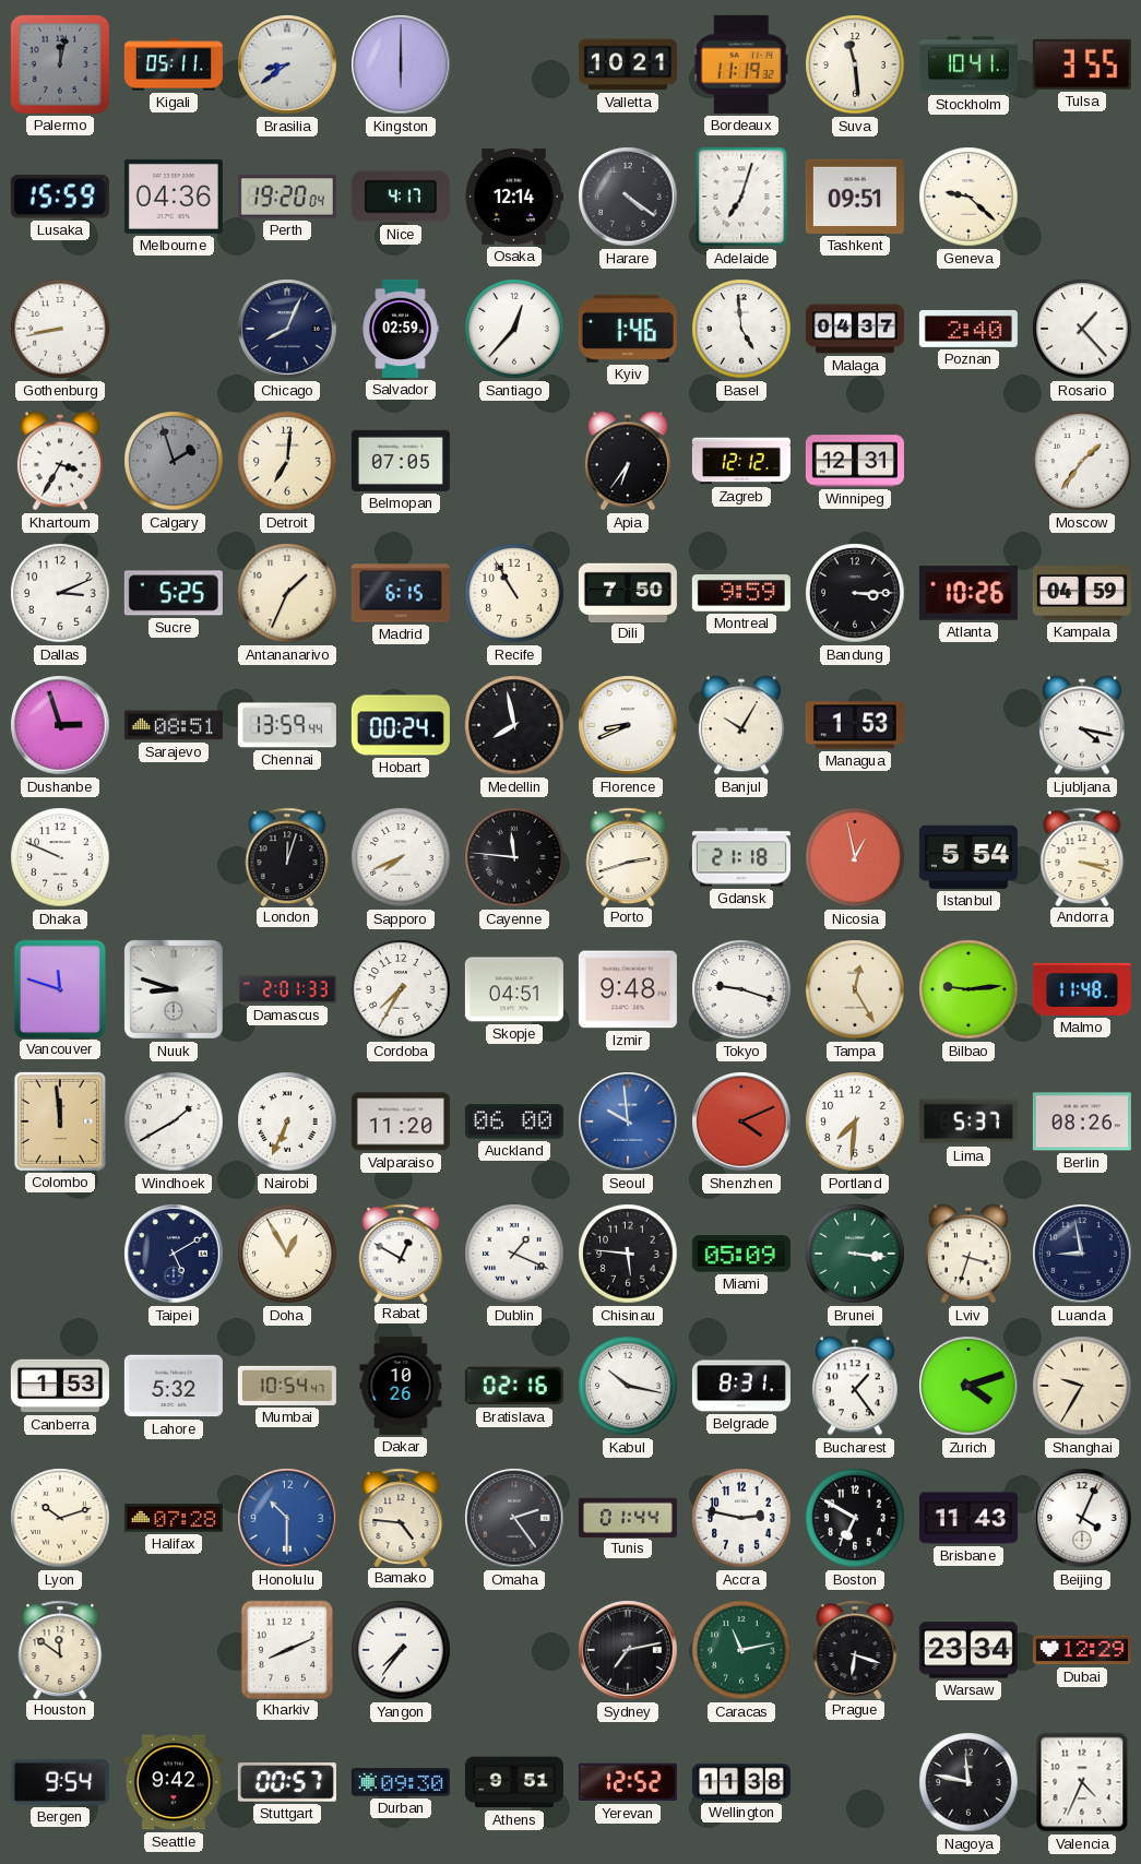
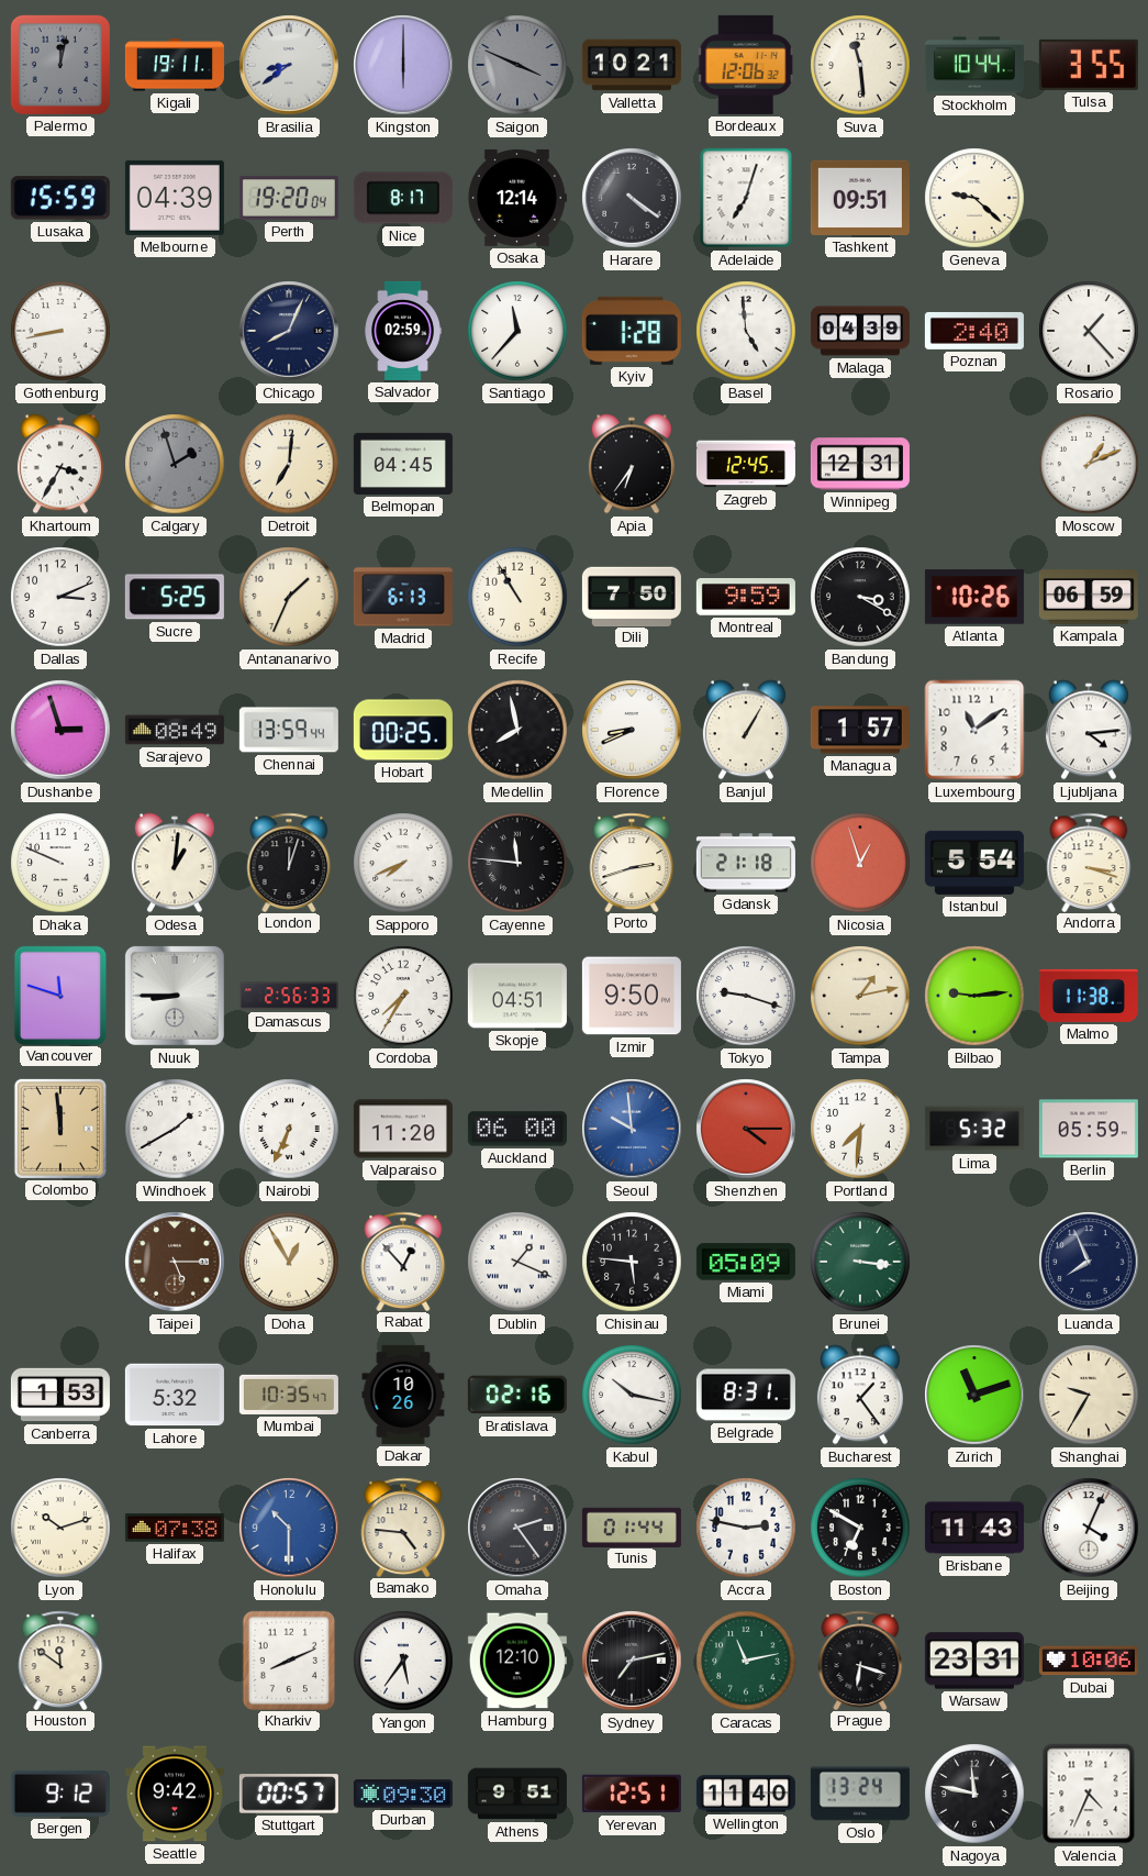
Kigali: 05:11 -> 19:11 (175, 65)
Saigon: none -> 3:49 (517, 65)
Bordeaux: 11:19 -> 12:06 (746, 65)
Stockholm: 10:41 -> 10:44 (974, 65)
Melbourne: 04:36 -> 04:39 (175, 198)
Nice: 4:17 -> 8:17 (403, 198)
Santiago: 12:37 -> 11:37 (517, 331)
Kyiv: 1:46 -> 1:28 (632, 331)
Malaga: 04:37 -> 04:39 (860, 331)
Belmopan: 07:05 -> 04:45 (403, 464)
Zagreb: 12:12 -> 12:45 (746, 464)
Moscow: 1:36 -> 1:11 (1089, 464)
Madrid: 6:15 -> 6:13 (403, 597)
Bandung: 3:15 -> 3:20 (860, 597)
Kampala: 04:59 -> 06:59 (1089, 598)
Sarajevo: 08:51 -> 08:49 (175, 730)
Hobart: 00:24 -> 00:25 (403, 730)
Banjul: 10:05 -> 1:05 (746, 730)
Managua: 1:53 -> 1:57 (860, 730)
Luxembourg: none -> 11:09 (974, 730)
Ljubljana: 4:17 -> 4:14 (1089, 730)
Odesa: none -> 1:01 (175, 863)
Nicosia: 12:58 -> 12:57 (860, 863)
Nuuk: 8:48 -> 8:45 (175, 996)
Damascus: 2:01 -> 2:56 (289, 996)
Izmir: 9:48 -> 9:50 (632, 996)
Tampa: 12:25 -> 1:13 (860, 996)
Malmo: 11:48 -> 11:38 (1089, 996)
Shenzhen: 4:11 -> 4:15 (746, 1129)
Lima: 5:37 -> 5:32 (974, 1129)
Berlin: 08:26 -> 05:59 (1089, 1129)
Taipei: 5:10 -> 5:15 (175, 1262)
Taipei dial: navy -> brown (175, 1262)
Rabat: 12:50 -> 12:53 (403, 1261)
Lviv: 3:33 -> none (968, 1254)
Luanda: 8:58 -> 7:56 (1089, 1262)
Mumbai: 10:54 -> 10:35 (289, 1395)
Zurich: 4:12 -> 11:12 (974, 1395)
Halifax: 07:28 -> 07:38 (175, 1528)
Yangon: 7:36 -> 5:36 (403, 1661)
Hamburg: none -> 12:10 (517, 1661)
Warsaw: 23:34 -> 23:31 (974, 1661)
Dubai: 12:29 -> 10:06 (1089, 1661)
Bergen: 9:54 -> 9:12 (60, 1794)
Yerevan: 12:52 -> 12:51 (632, 1794)
Wellington: 11:38 -> 11:40 (746, 1794)
Oslo: none -> 13:24 (860, 1794)
